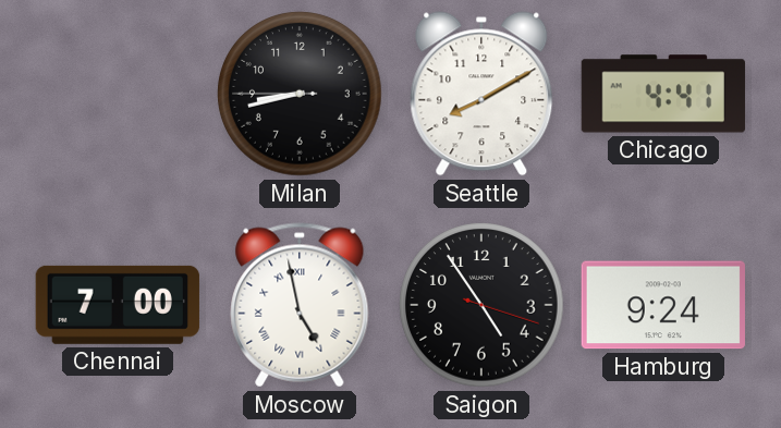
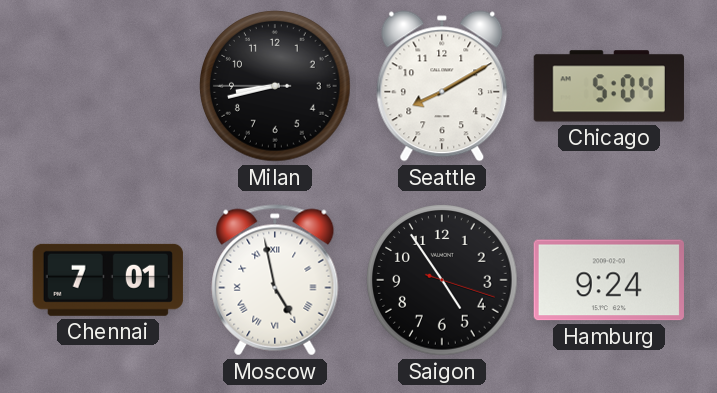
Chicago: 4:41 -> 5:04 (609, 86)
Chennai: 7:00 -> 7:01 (108, 280)
